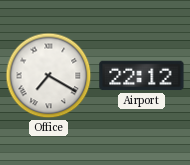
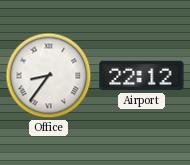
Office: 7:20 -> 8:36 (49, 76)
